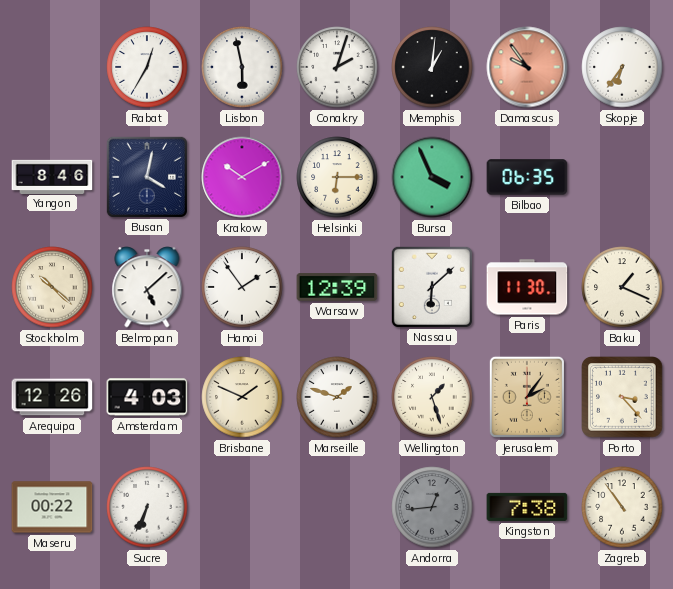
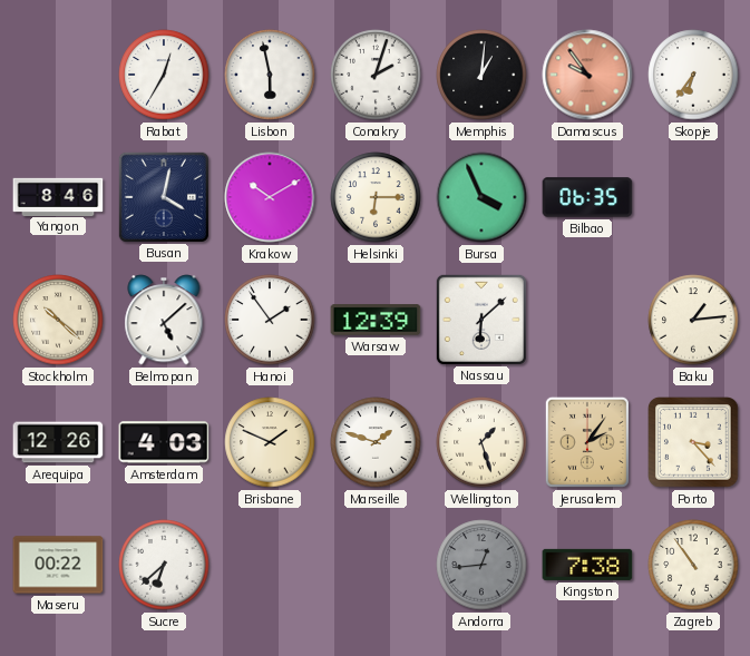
Paris: 11:30 -> none (527, 287)
Baku: 1:19 -> 1:14 (693, 320)
Sucre: 6:34 -> 6:38 (164, 565)
